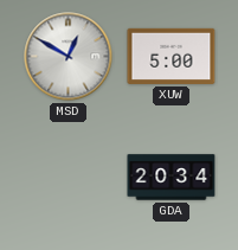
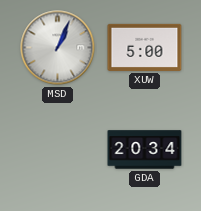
MSD: 12:50 -> 1:04 (58, 48)
